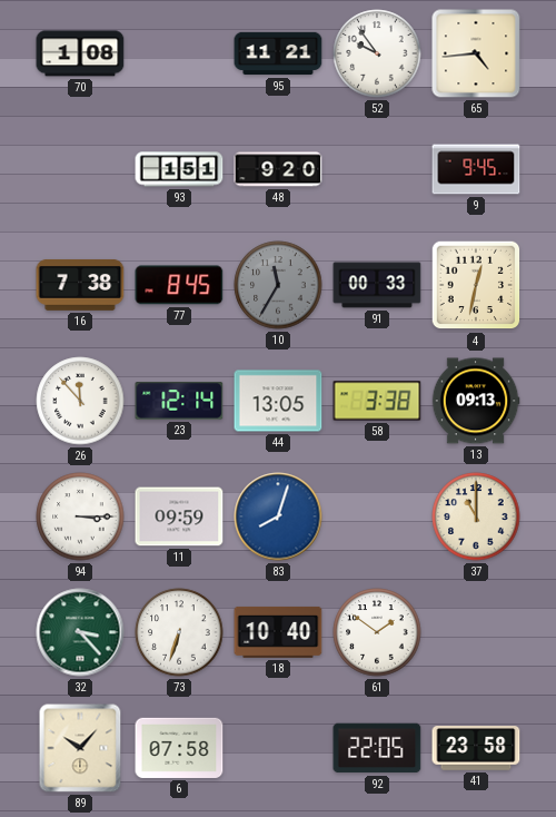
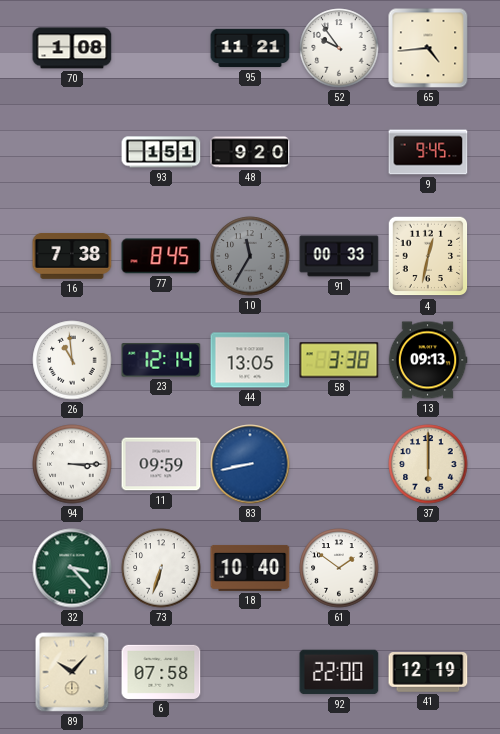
26: 11:53 -> 10:59 (72, 360)
83: 8:03 -> 8:43 (250, 464)
37: 11:00 -> 6:00 (428, 464)
92: 22:05 -> 22:00 (339, 672)
41: 23:58 -> 12:19 (428, 672)
